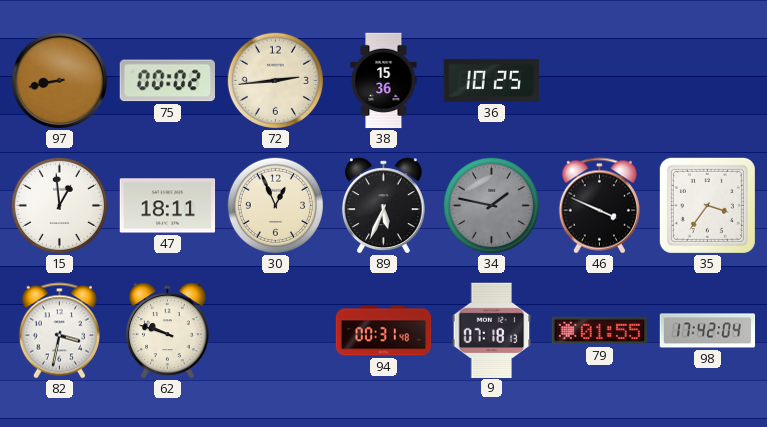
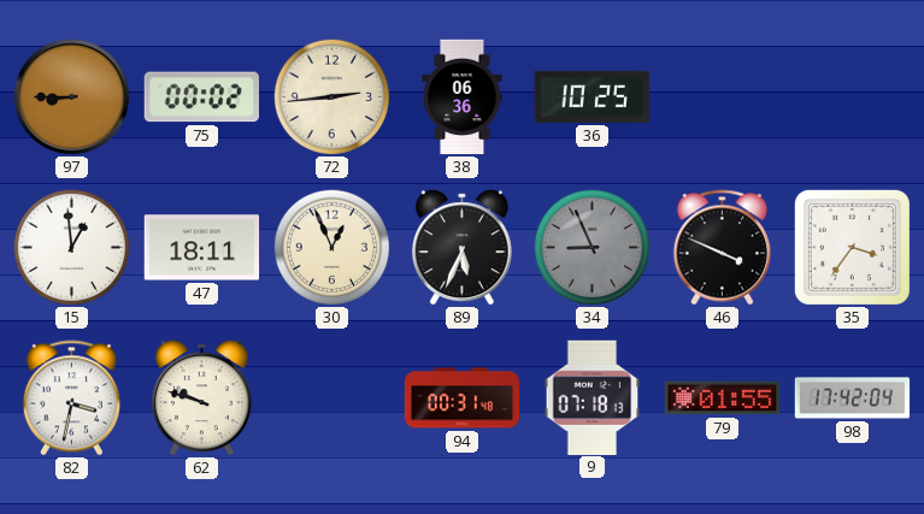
97: 8:43 -> 8:45 (72, 98)
38: 15:36 -> 06:36 (463, 98)
34: 1:47 -> 8:56 (592, 247)
